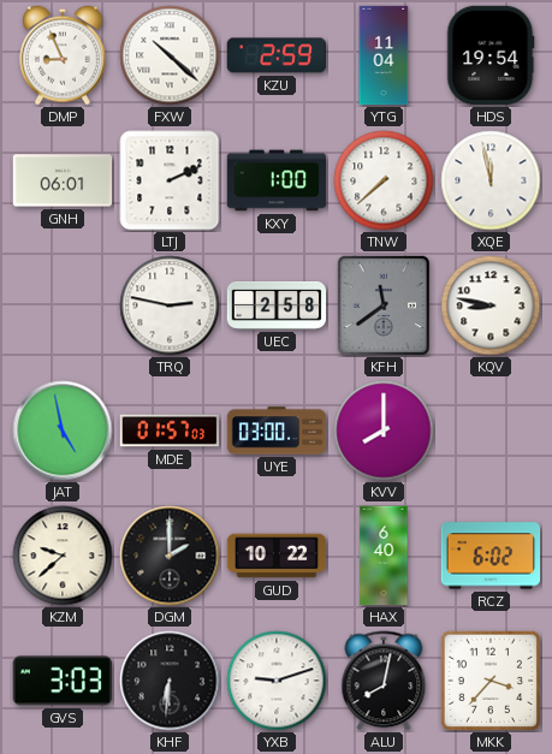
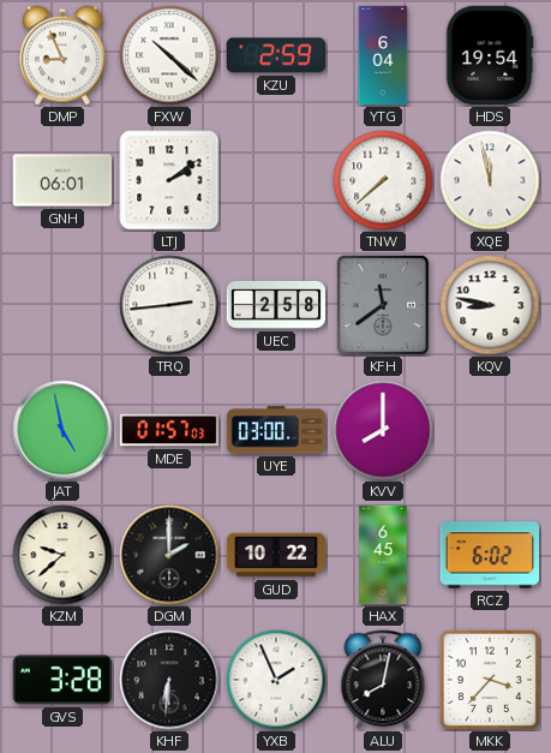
YTG: 11:04 -> 6:04 (383, 55)
LTJ: 2:11 -> 2:09 (169, 180)
KXY: 1:00 -> none (277, 180)
TRQ: 2:47 -> 2:44 (169, 305)
HAX: 6:40 -> 6:45 (383, 555)
GVS: 3:03 -> 3:28 (61, 680)
YXB: 9:12 -> 1:56 (276, 680)
